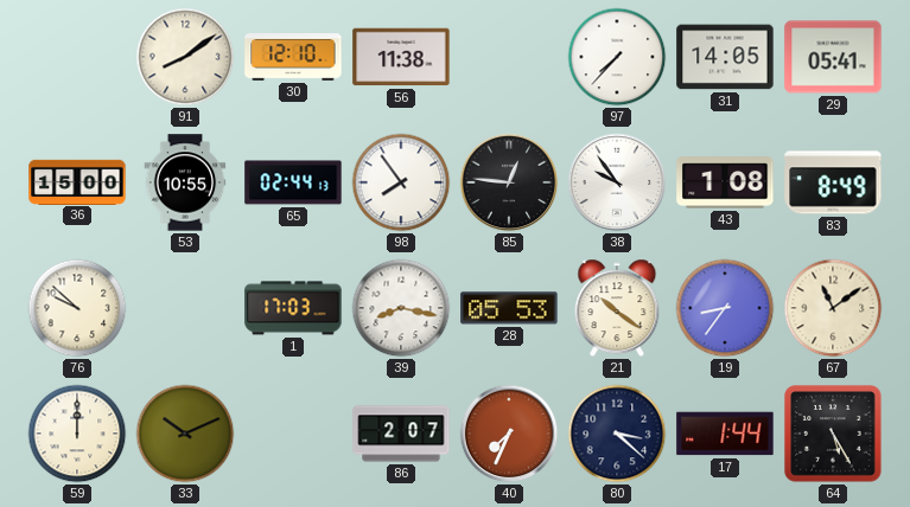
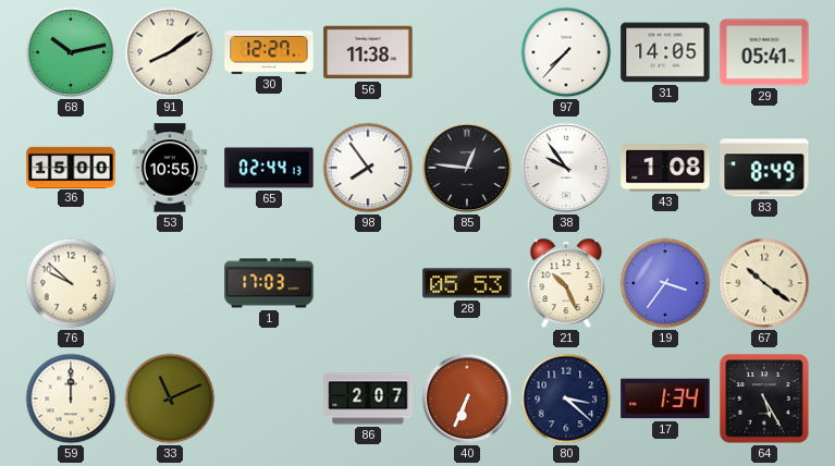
68: none -> 10:13 (71, 52)
30: 12:10 -> 12:27 (269, 53)
39: 8:17 -> none (401, 308)
21: 10:21 -> 10:26 (566, 283)
19: 8:36 -> 3:36 (665, 283)
67: 11:09 -> 10:21 (764, 283)
33: 10:11 -> 11:11 (170, 398)
40: 7:34 -> 6:34 (467, 398)
17: 1:44 -> 1:34 (665, 398)
